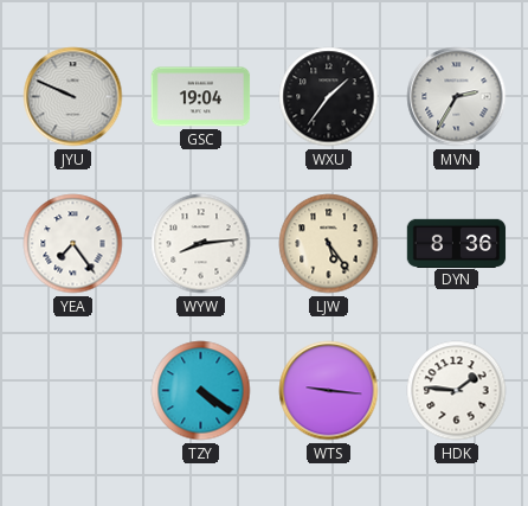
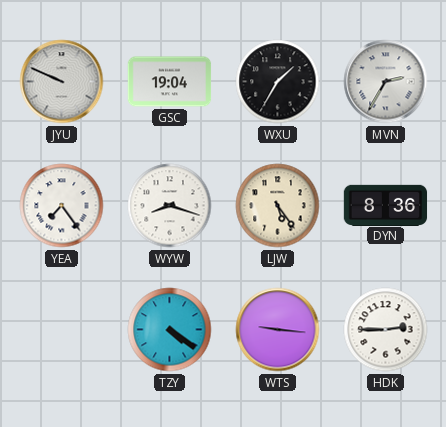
WXU: 1:36 -> 1:35 (278, 82)
WYW: 8:14 -> 8:18 (170, 206)
HDK: 1:46 -> 2:45 (386, 330)
